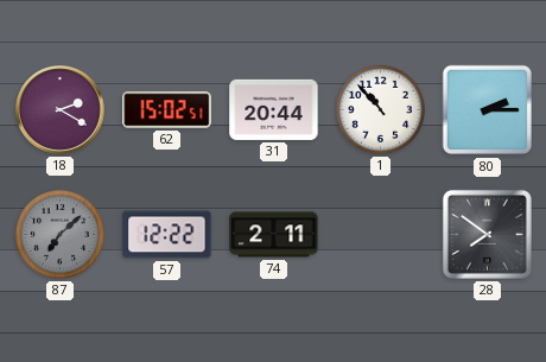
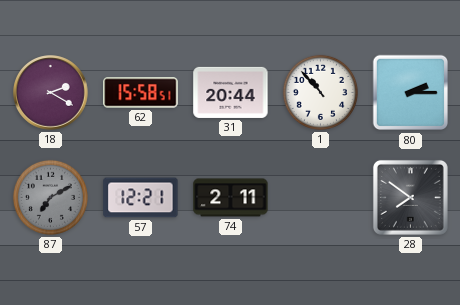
62: 15:02 -> 15:58 (141, 93)
87: 7:08 -> 7:10 (50, 197)
57: 12:22 -> 12:21 (141, 198)
